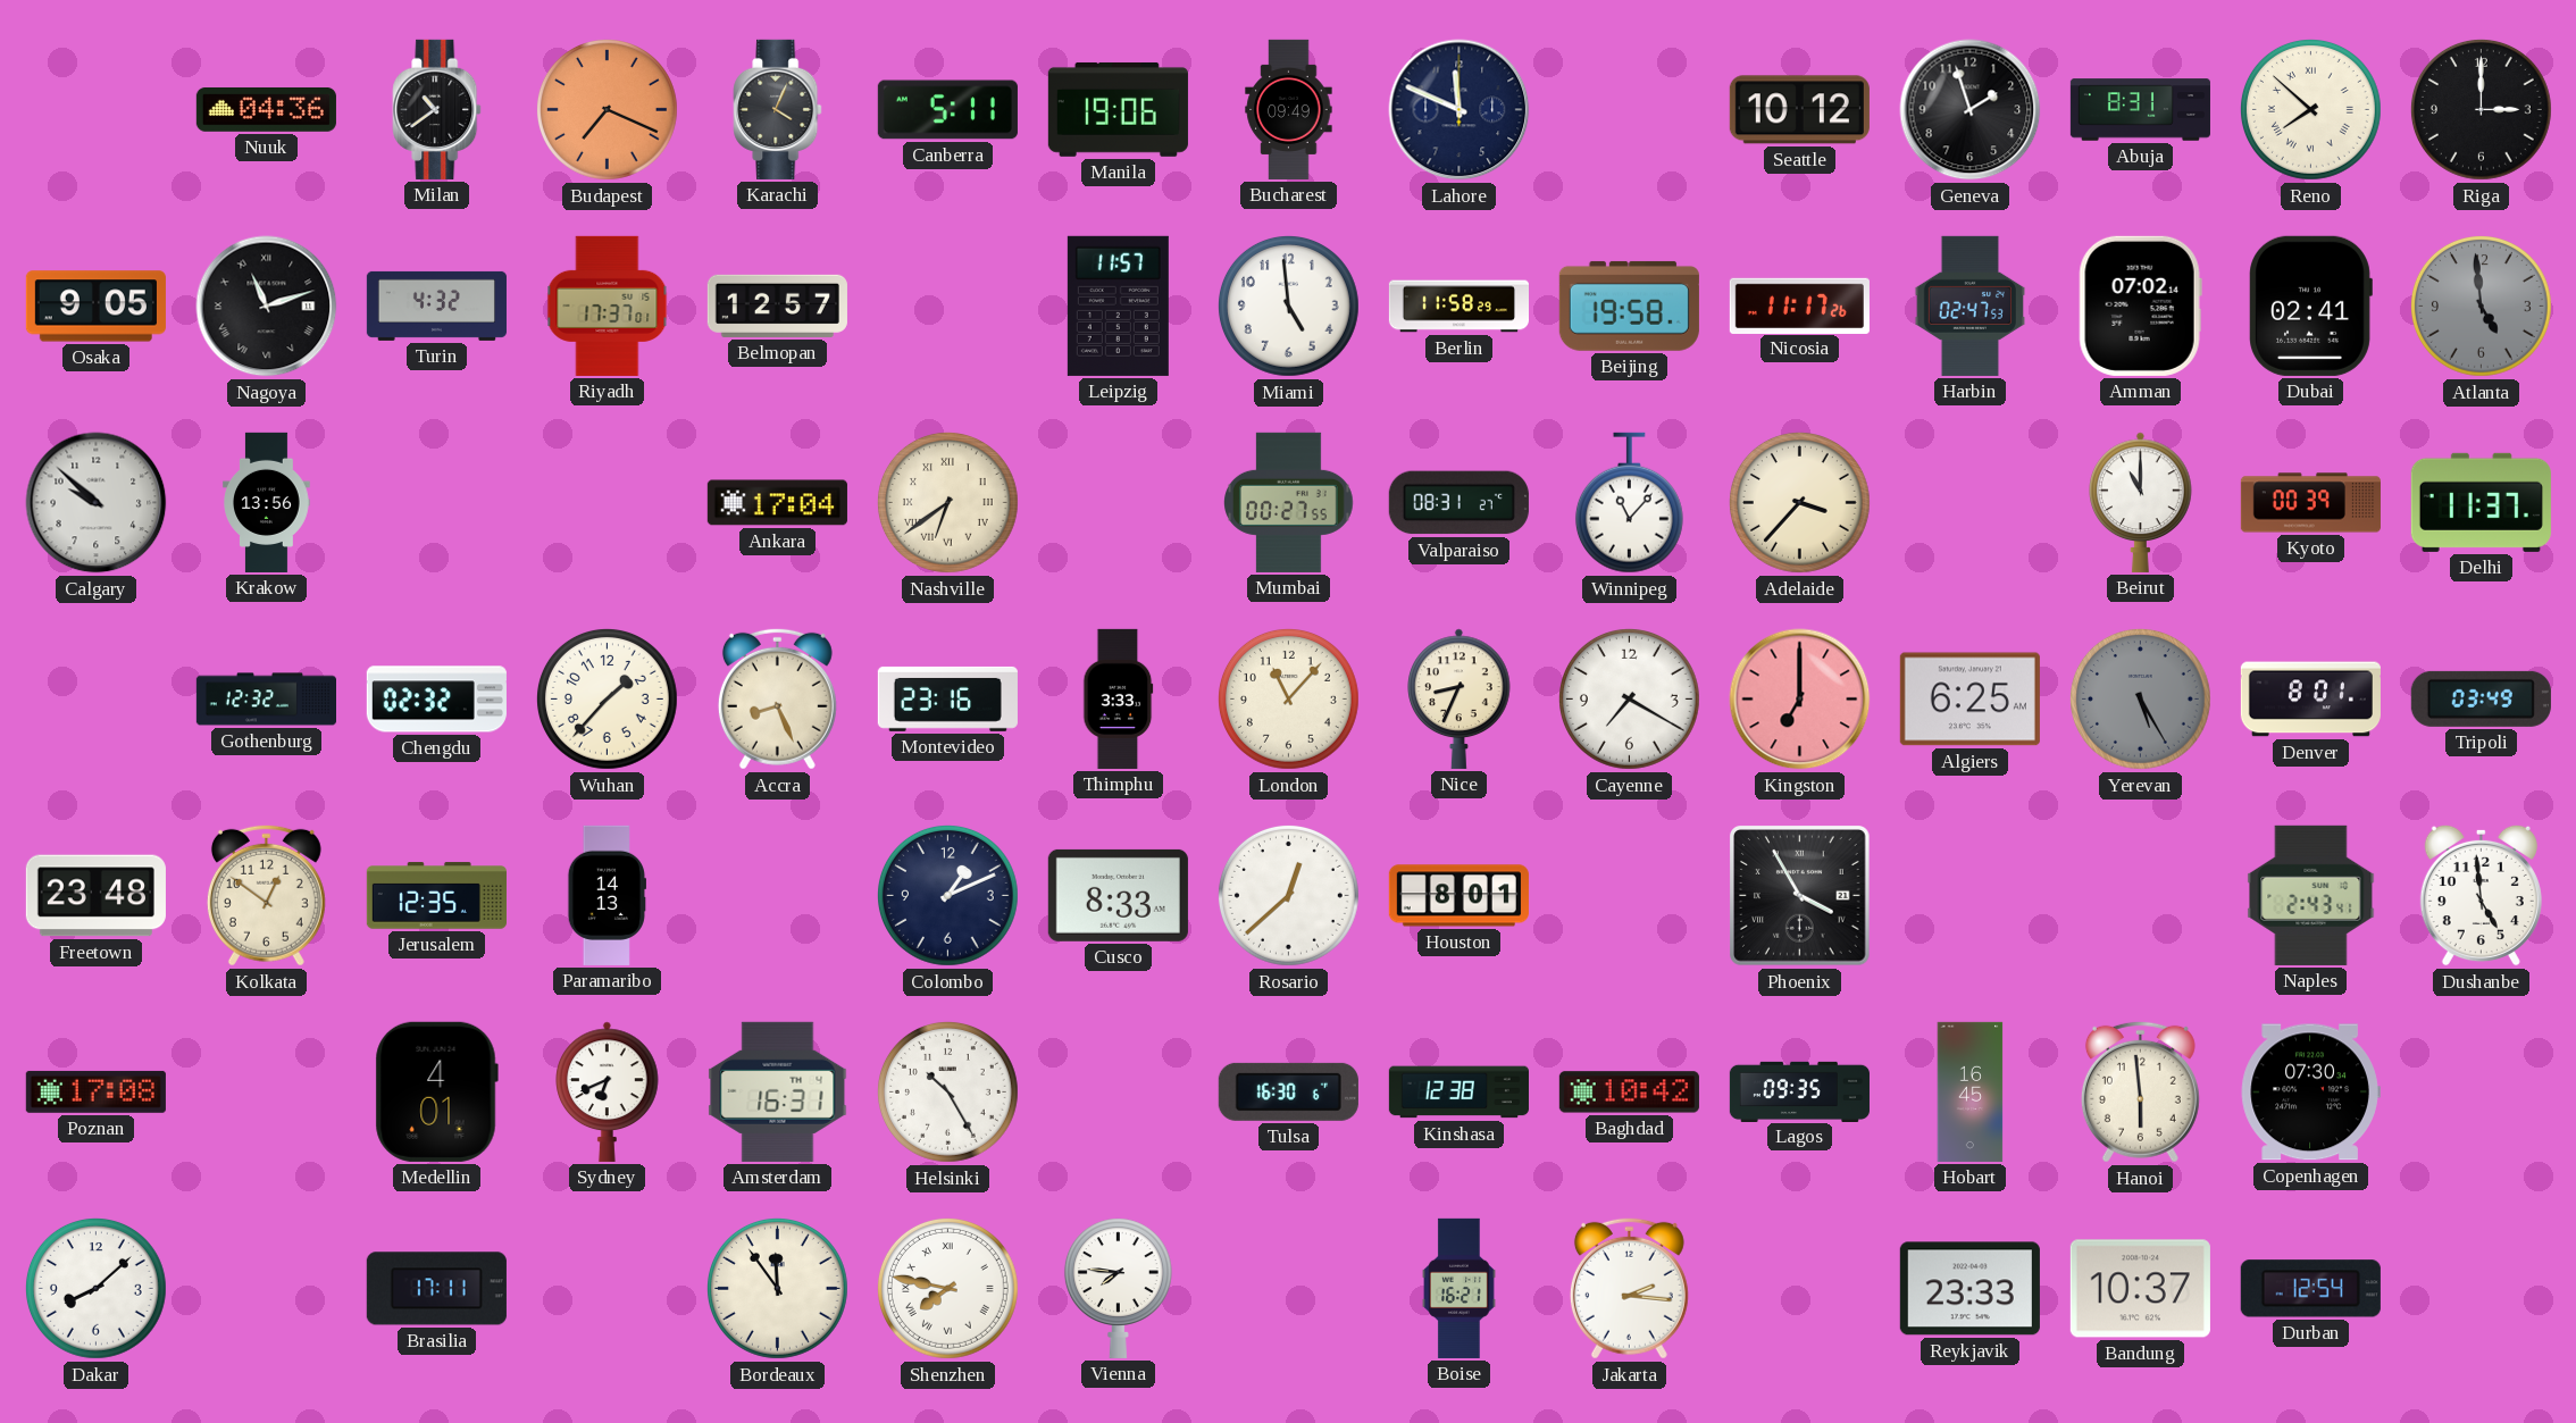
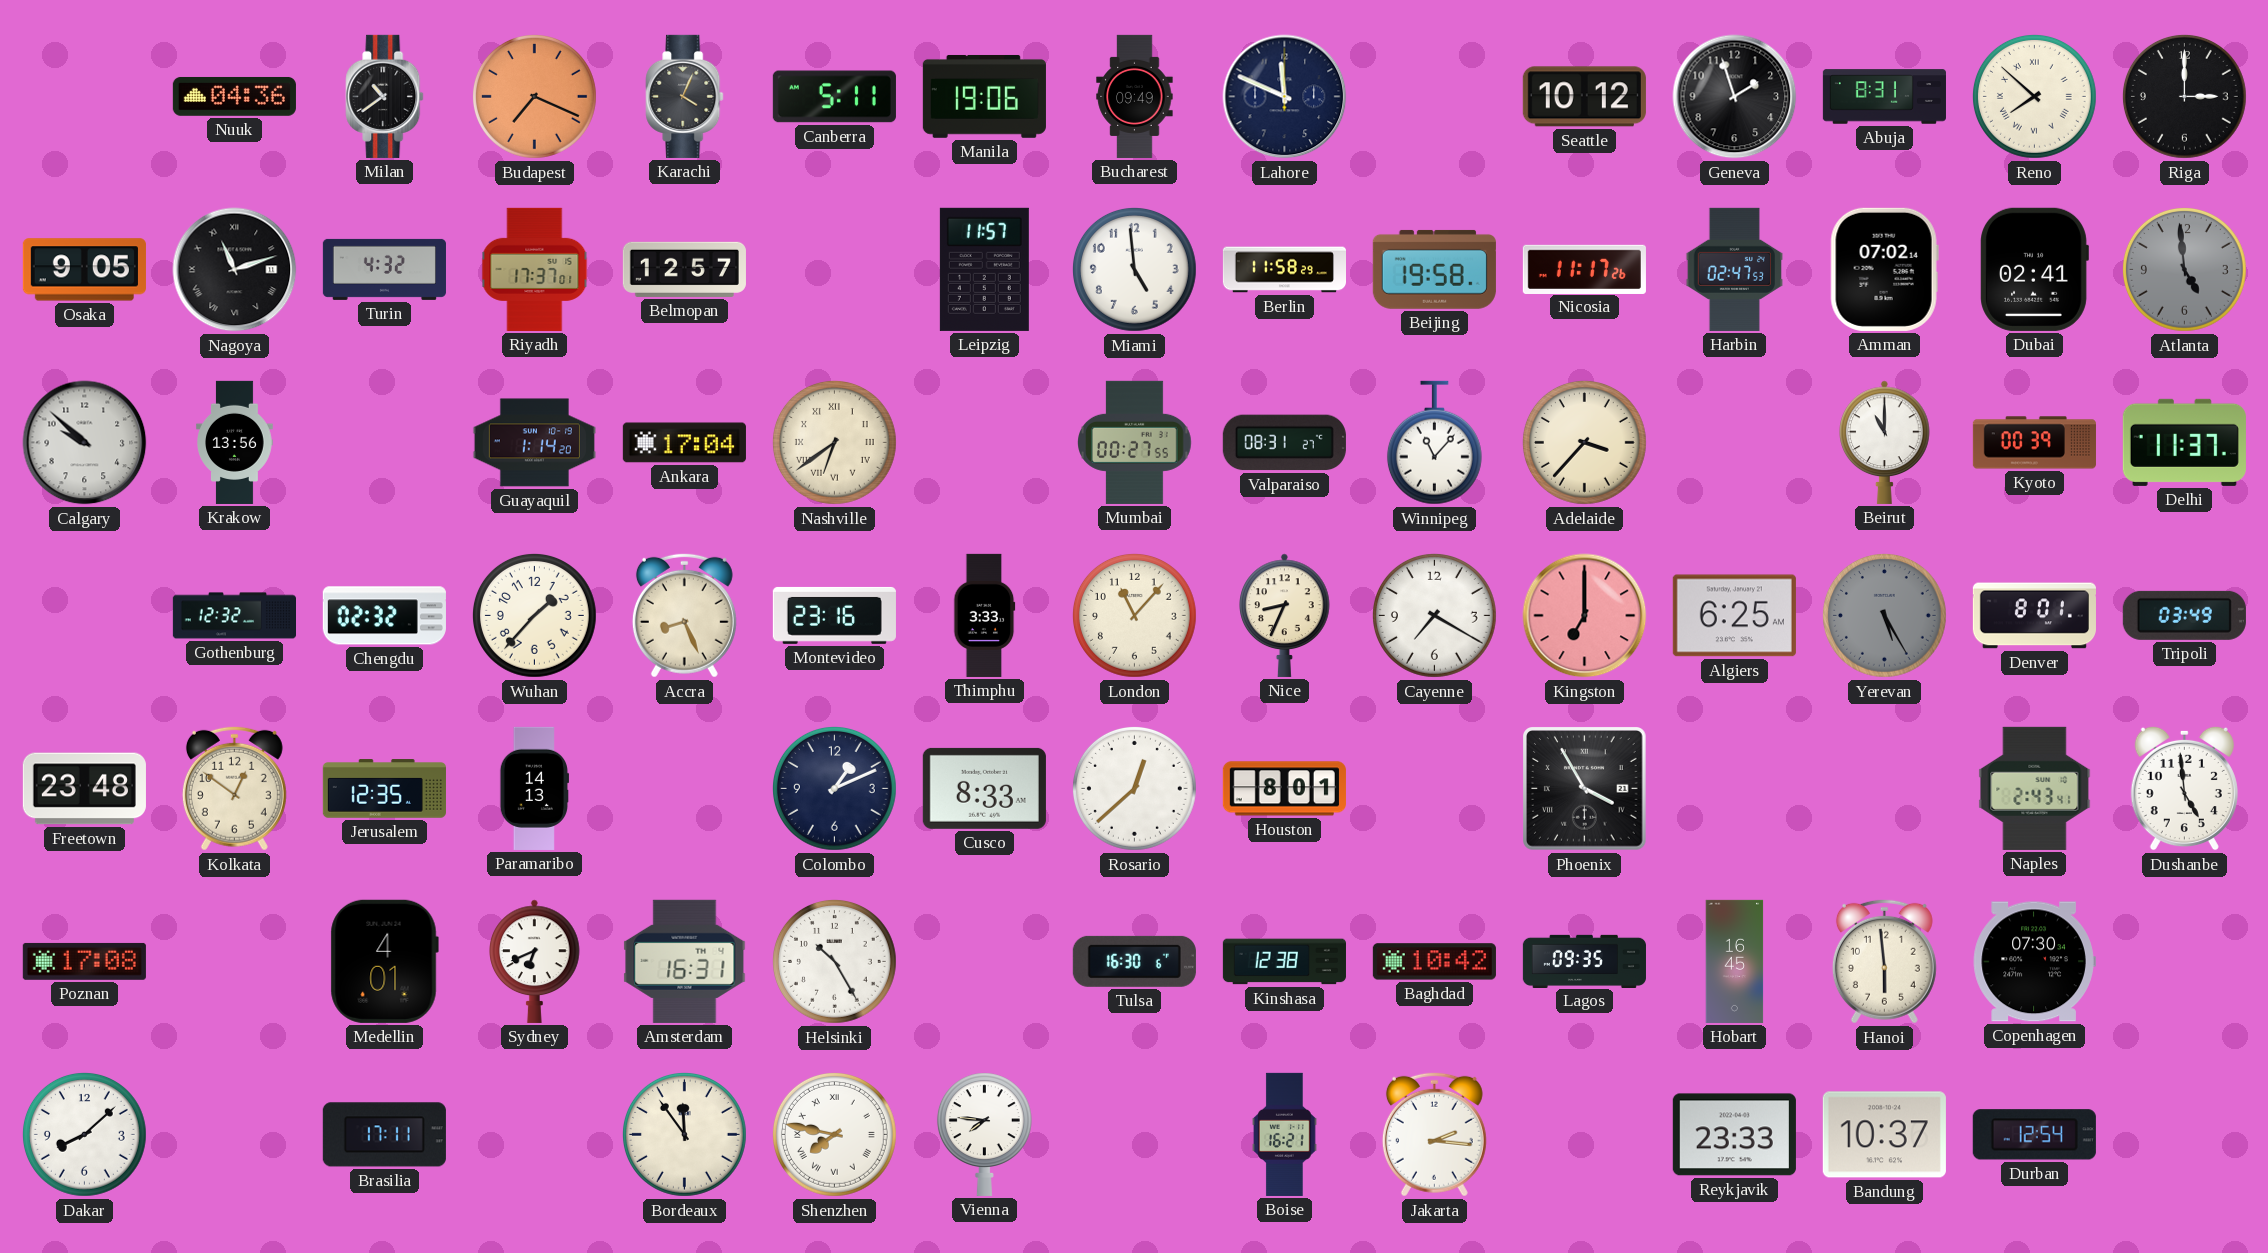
Guayaquil: none -> 1:14 (534, 443)
